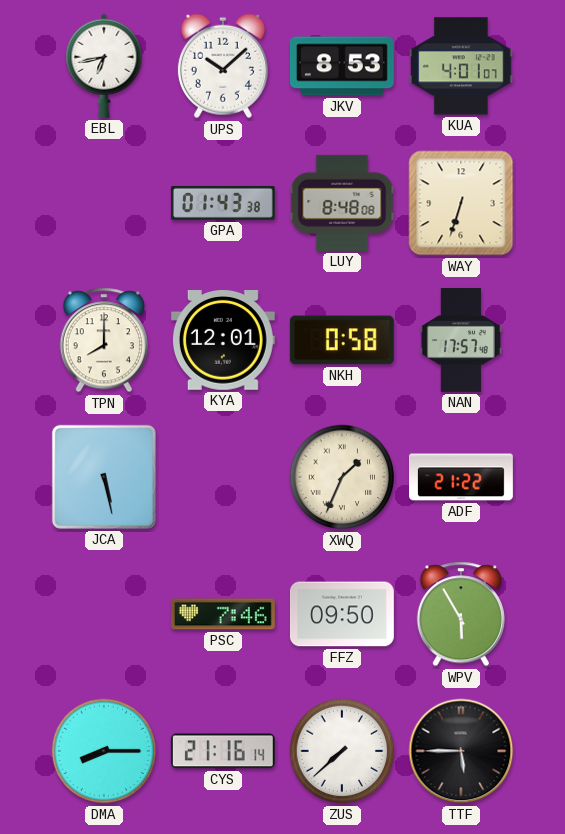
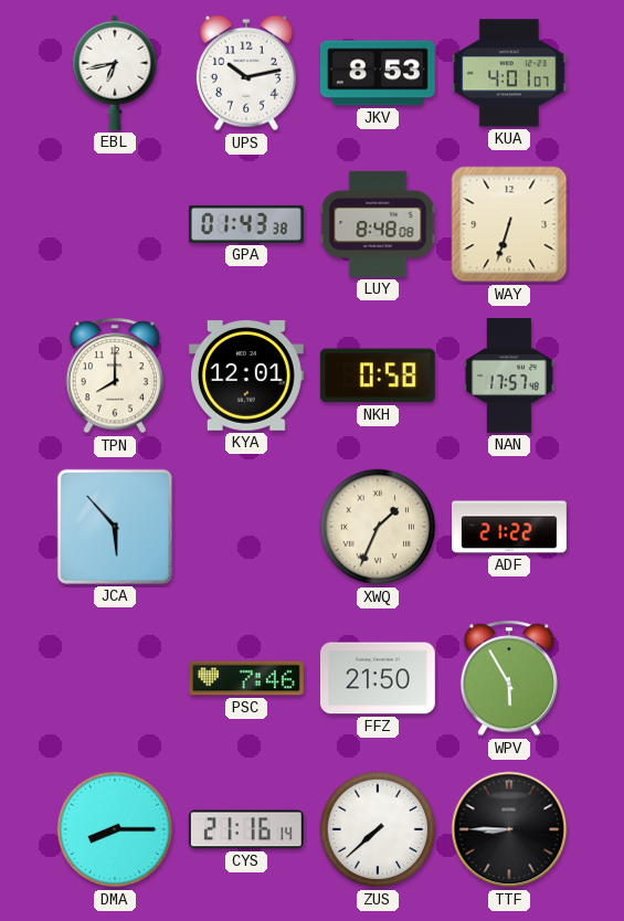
UPS: 10:08 -> 10:13 (246, 73)
JCA: 5:28 -> 5:53 (115, 527)
FFZ: 09:50 -> 21:50 (378, 678)
TTF: 5:45 -> 8:45 (509, 829)
